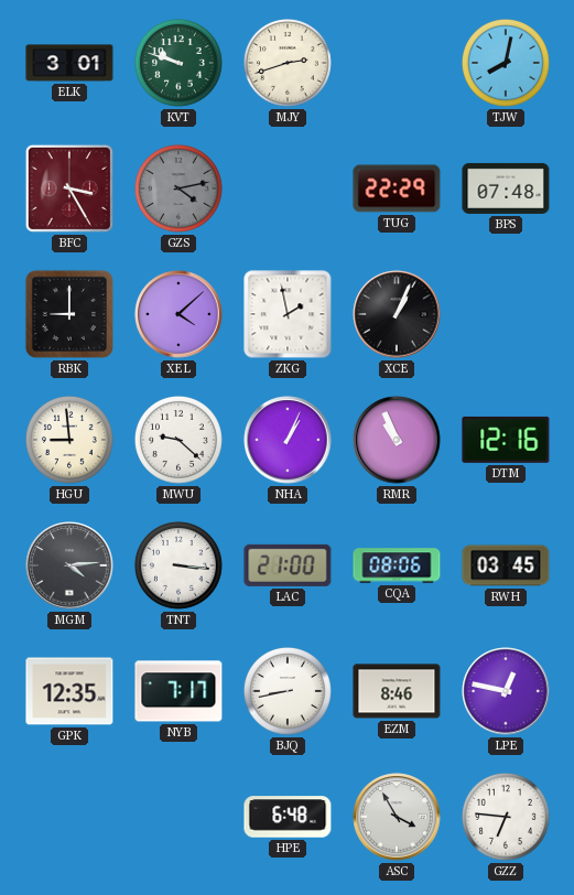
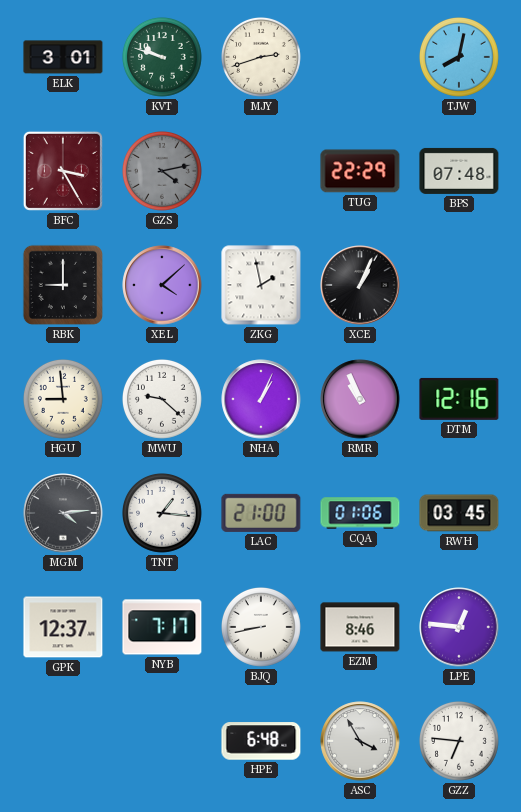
TNT: 3:16 -> 1:16 (163, 514)
CQA: 08:06 -> 01:06 (360, 513)
GPK: 12:35 -> 12:37 (63, 627)
LPE: 12:47 -> 12:46 (459, 627)
